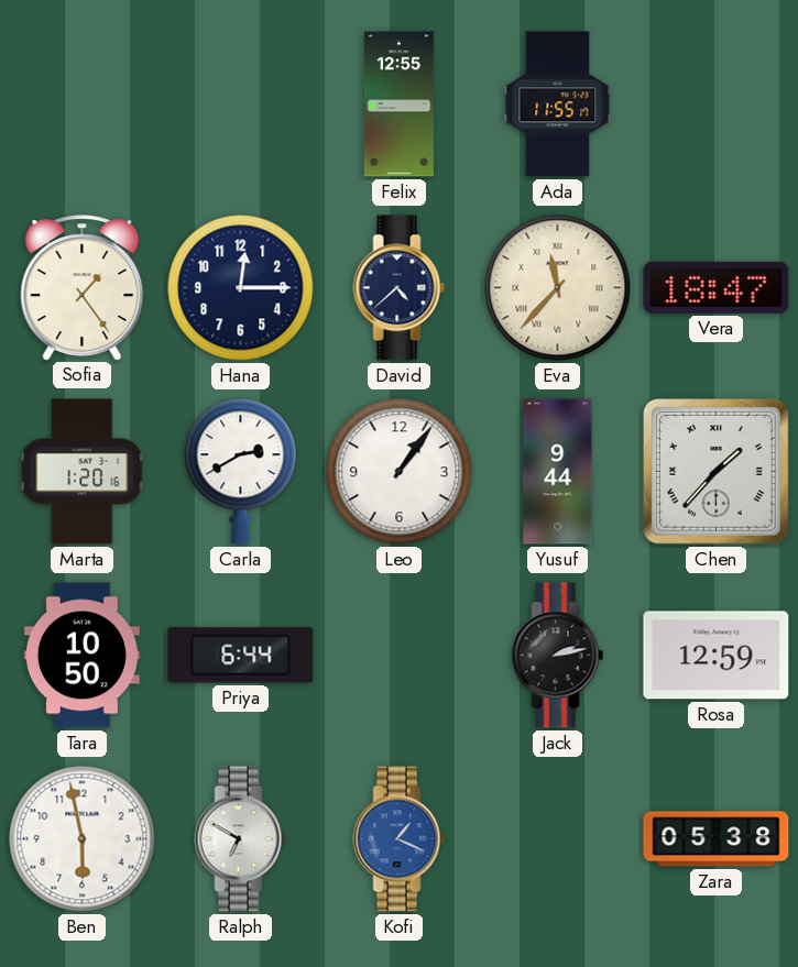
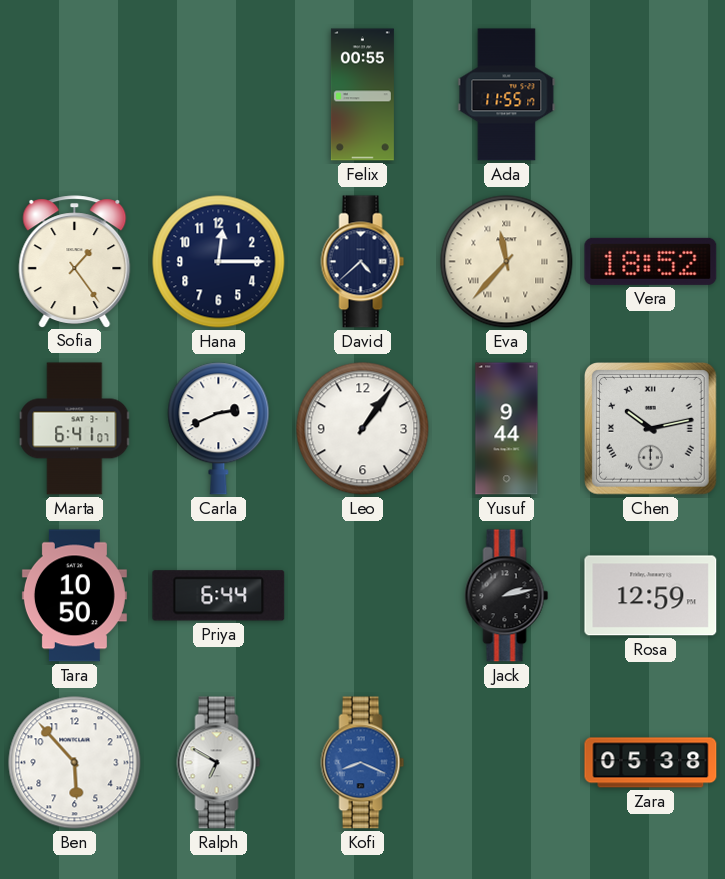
Felix: 12:55 -> 00:55 (362, 95)
Vera: 18:47 -> 18:52 (651, 261)
Marta: 1:20 -> 6:41 (75, 429)
Carla: 2:40 -> 2:41 (219, 429)
Chen: 1:37 -> 10:13 (651, 429)
Ben: 5:58 -> 5:53 (75, 763)
Kofi: 1:19 -> 8:19 (363, 763)
